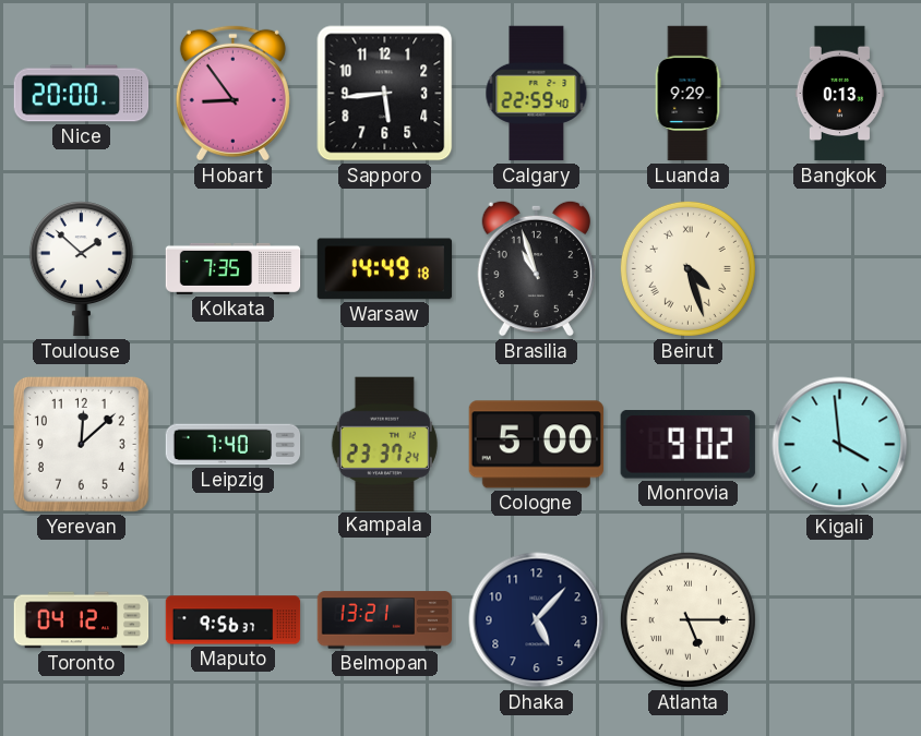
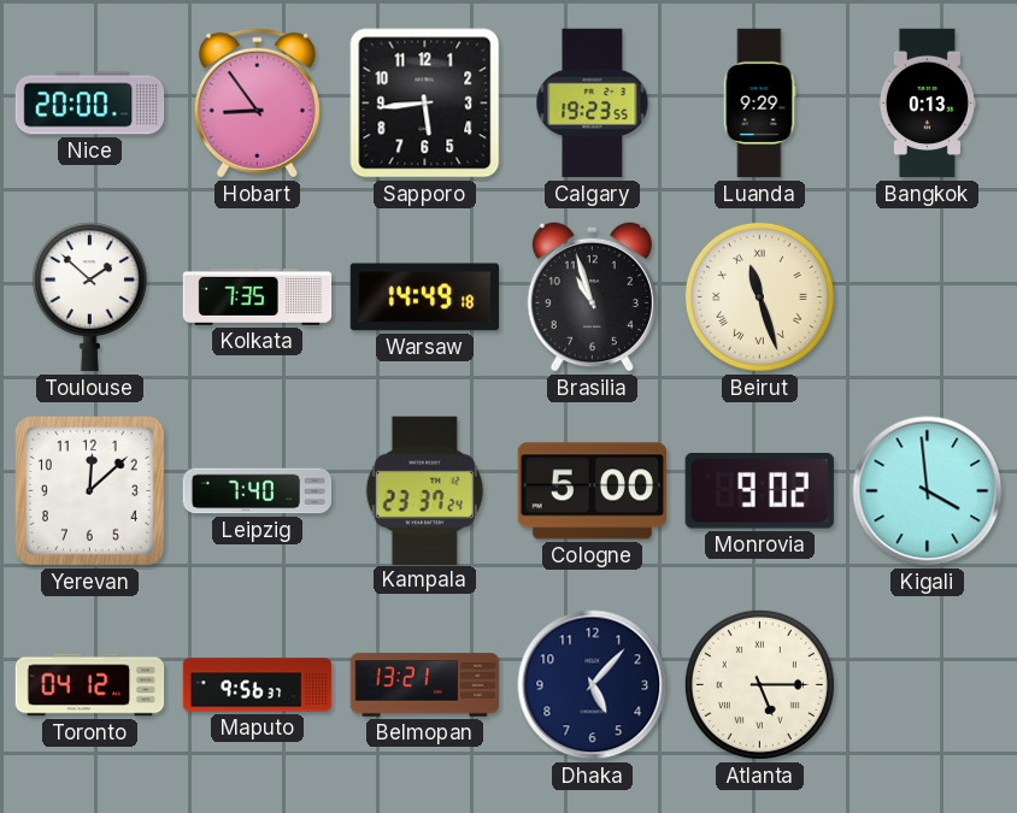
Calgary: 22:59 -> 19:23 (593, 104)
Beirut: 4:27 -> 11:27 (759, 296)
